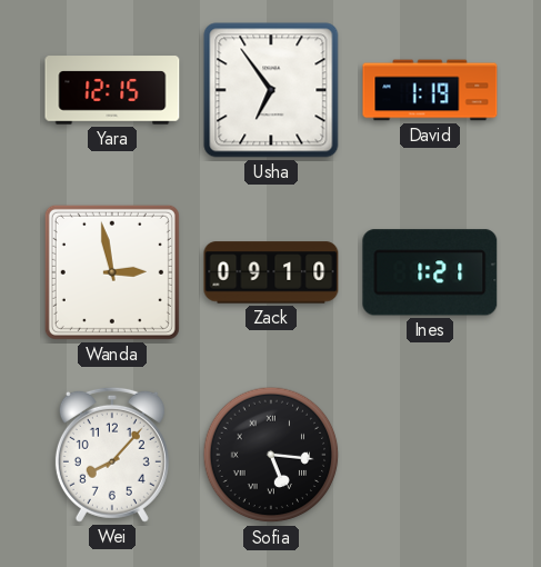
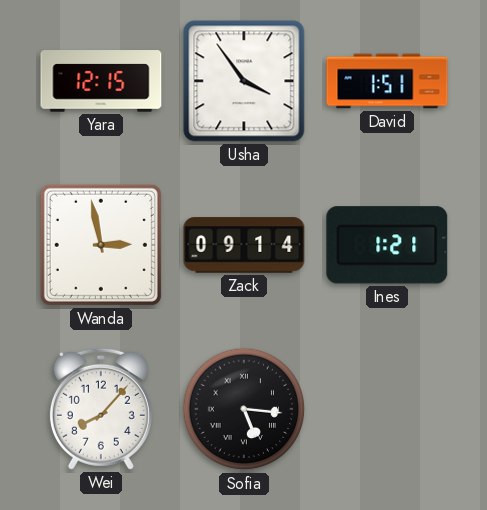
Usha: 6:54 -> 3:54 (244, 81)
David: 1:19 -> 1:51 (387, 81)
Zack: 09:10 -> 09:14 (244, 245)
